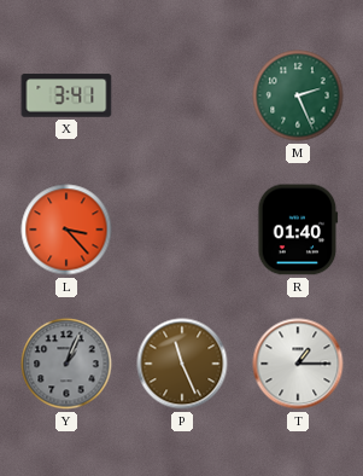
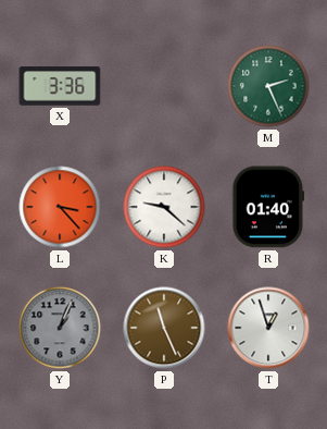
X: 3:41 -> 3:36 (60, 86)
K: none -> 9:22 (164, 207)
T: 1:15 -> 12:57 (268, 328)
